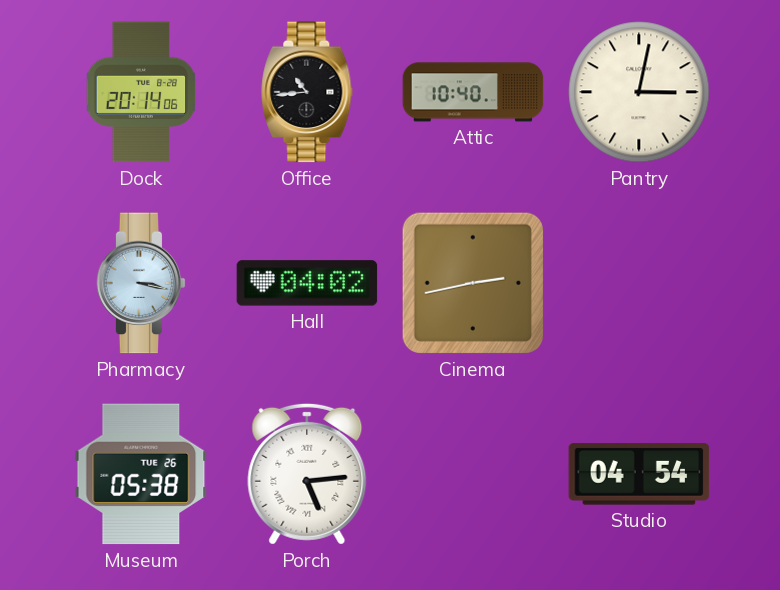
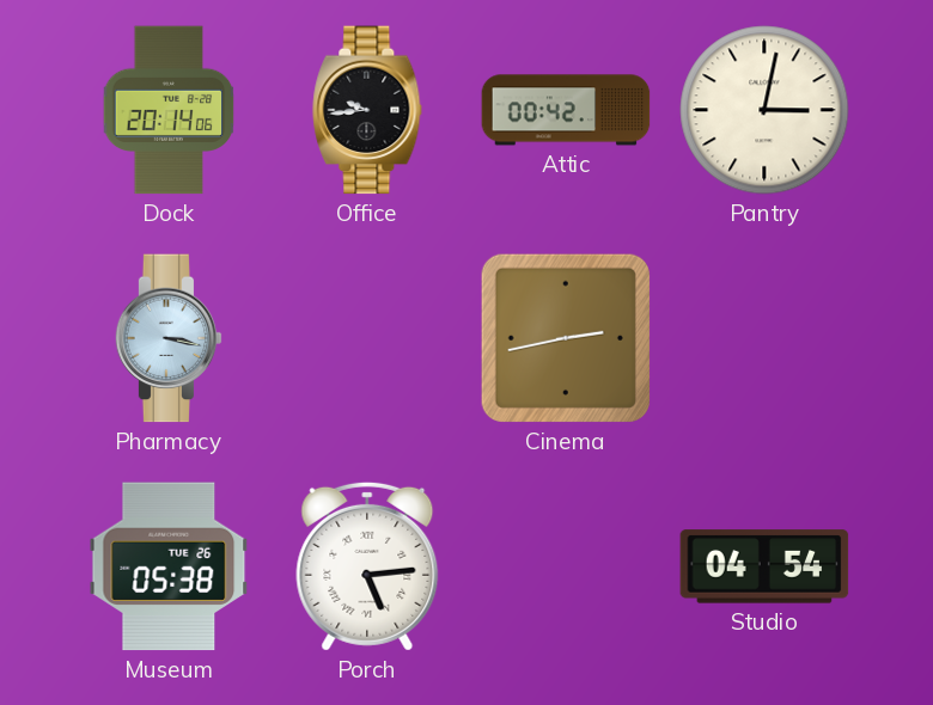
Office: 10:44 -> 9:44 (367, 110)
Attic: 10:40 -> 00:42 (566, 110)
Hall: 04:02 -> none (307, 283)
